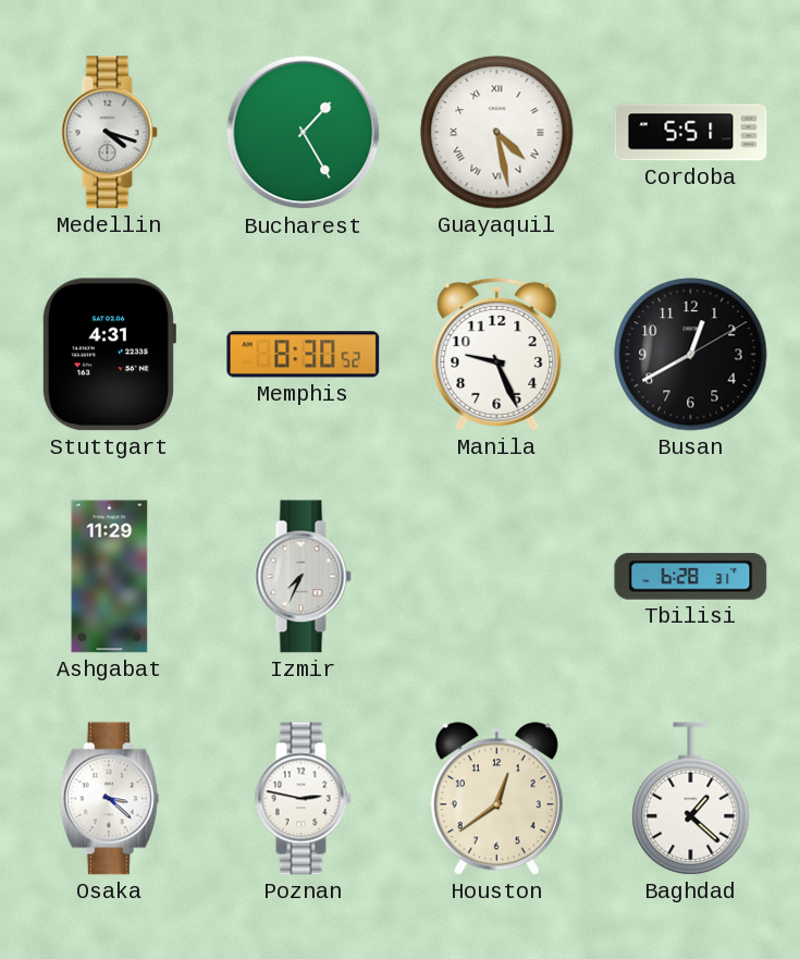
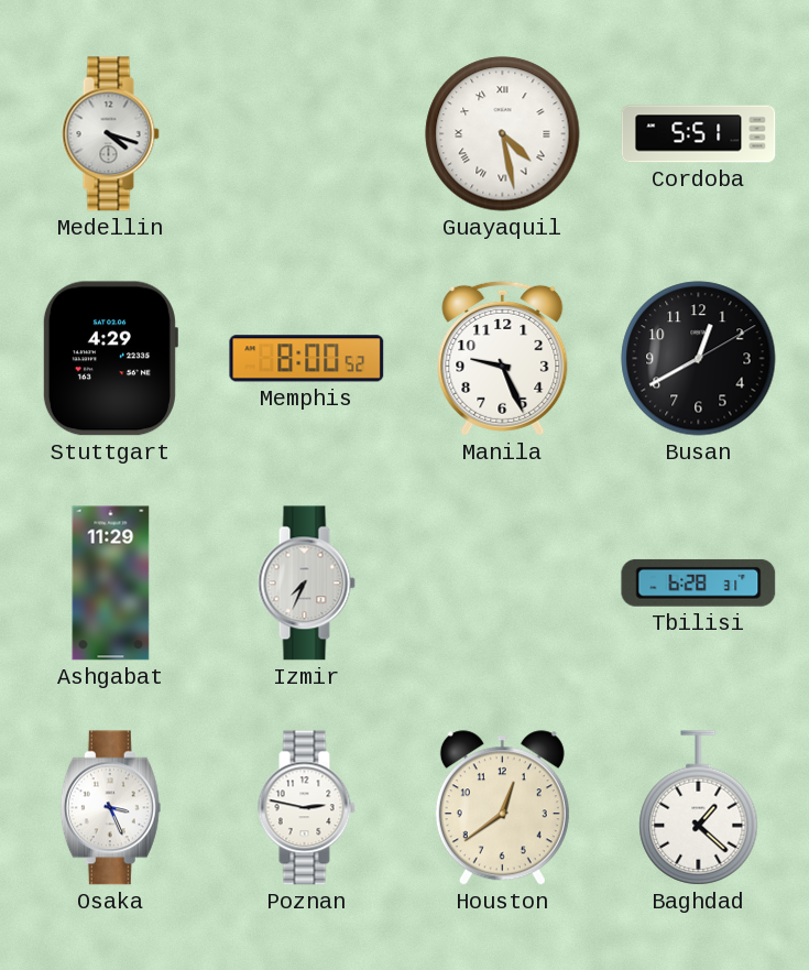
Bucharest: 1:25 -> none (304, 133)
Stuttgart: 4:31 -> 4:29 (110, 359)
Memphis: 8:30 -> 8:00 (307, 359)
Osaka: 3:22 -> 3:26 (110, 808)
